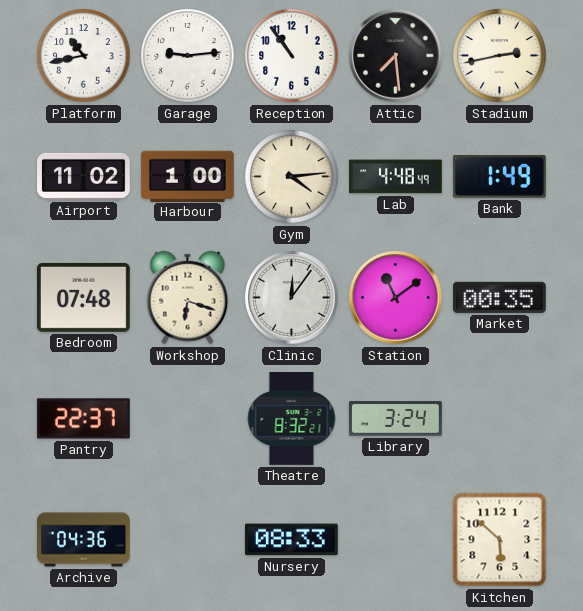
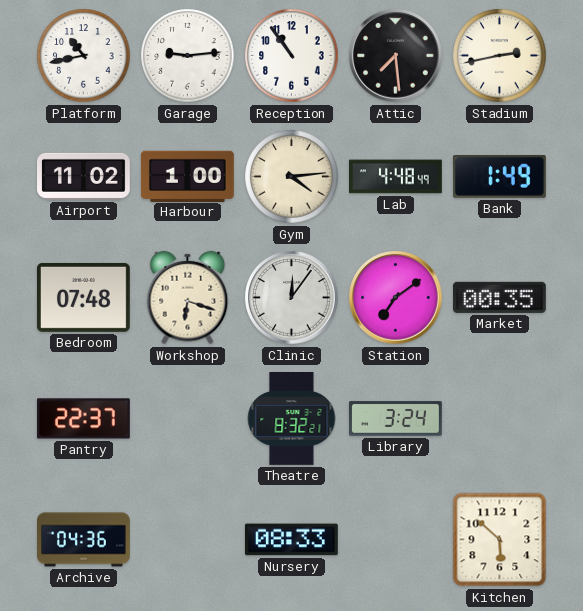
Station: 11:09 -> 7:09 (396, 298)
